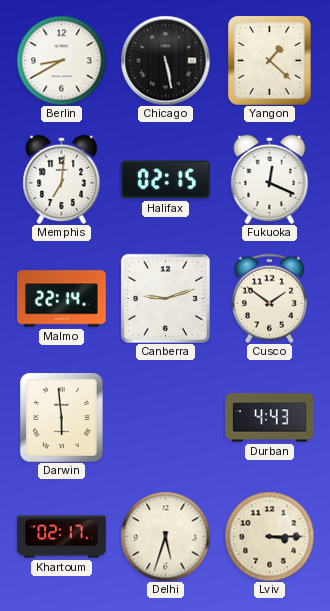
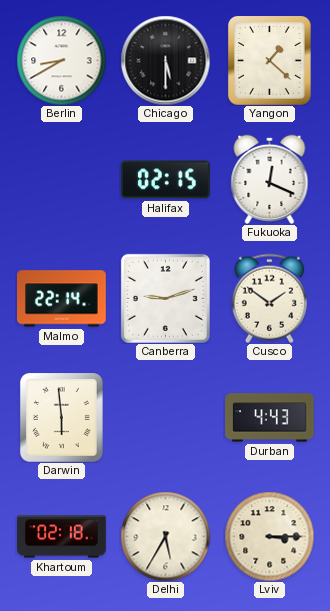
Chicago: 5:28 -> 5:30 (165, 60)
Memphis: 7:01 -> none (62, 179)
Khartoum: 02:17 -> 02:18 (62, 537)
Delhi: 5:33 -> 5:35 (165, 536)
